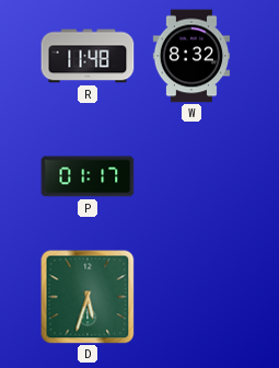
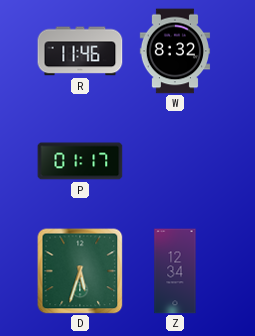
R: 11:48 -> 11:46 (80, 51)
Z: none -> 12:34 (175, 271)
